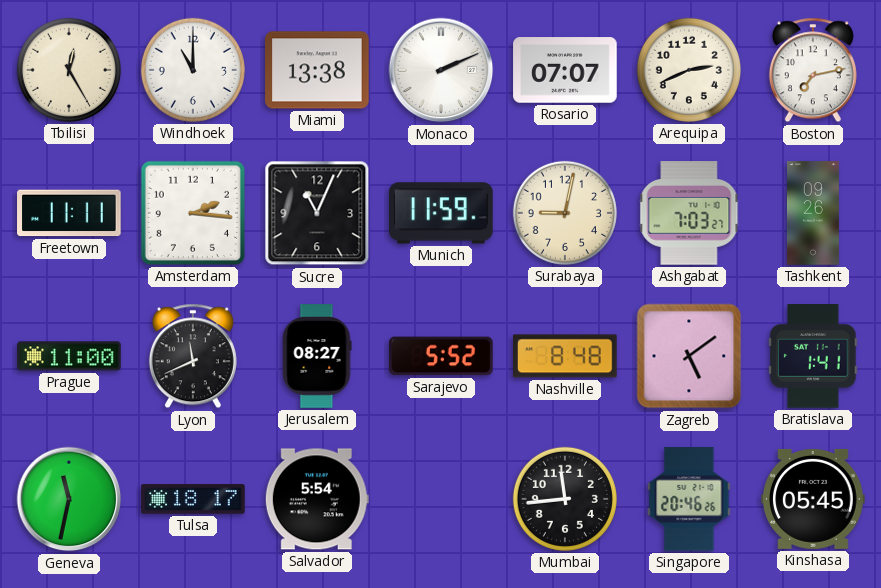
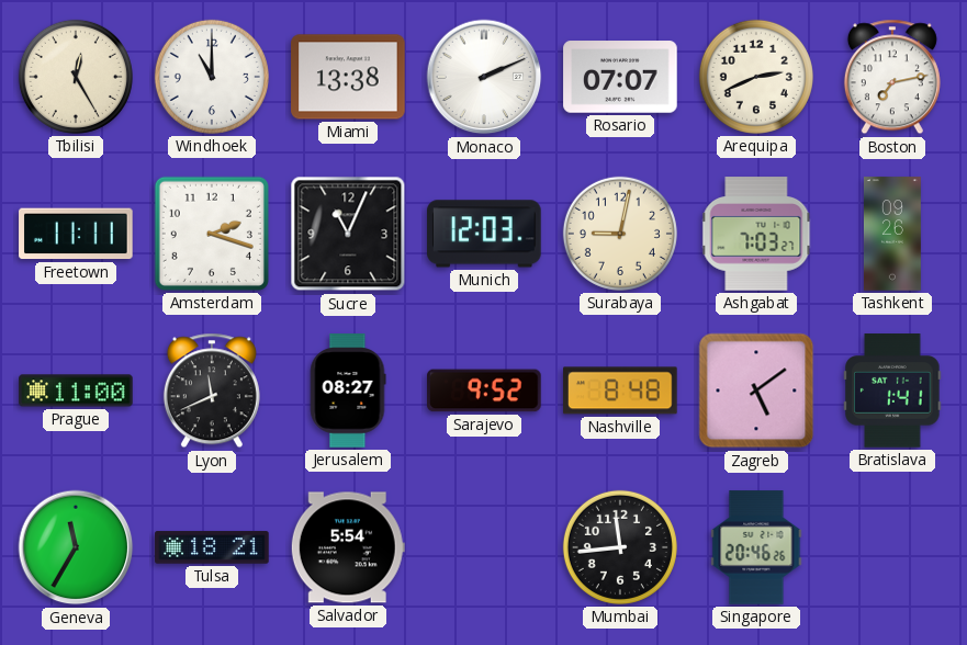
Amsterdam: 2:16 -> 2:18 (212, 234)
Munich: 11:59 -> 12:03 (484, 234)
Sarajevo: 5:52 -> 9:52 (484, 391)
Geneva: 11:32 -> 11:35 (76, 547)
Tulsa: 18:17 -> 18:21 (212, 547)
Kinshasa: 05:45 -> none (813, 499)
